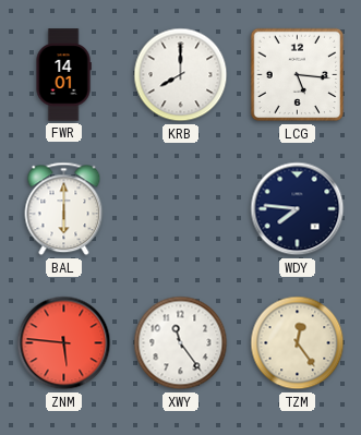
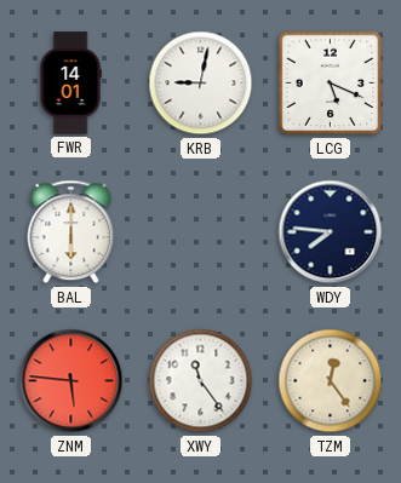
KRB: 8:00 -> 9:02 (201, 84)
LCG: 5:16 -> 5:19 (331, 84)
